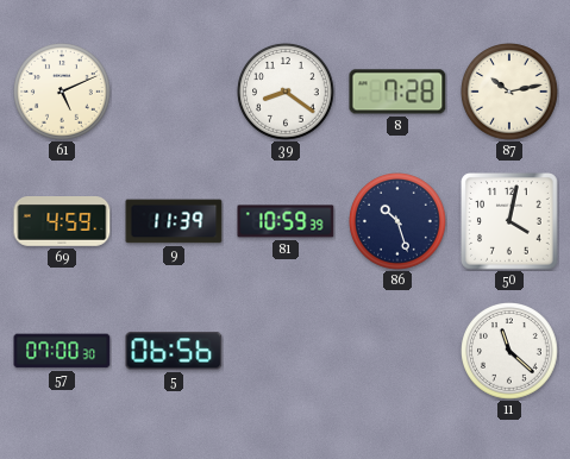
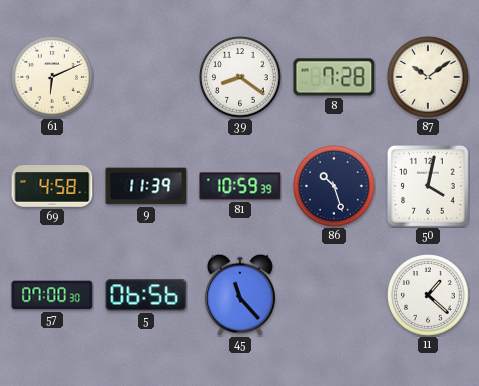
61: 5:11 -> 6:11 (52, 77)
87: 10:13 -> 10:09 (428, 77)
69: 4:59 -> 4:58 (52, 187)
45: none -> 11:23 (240, 295)
11: 11:22 -> 1:22 (428, 295)
